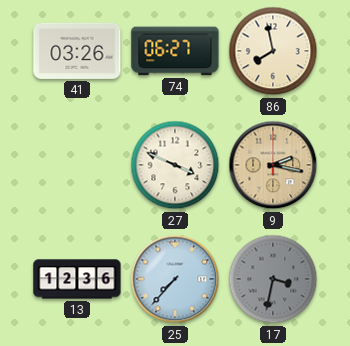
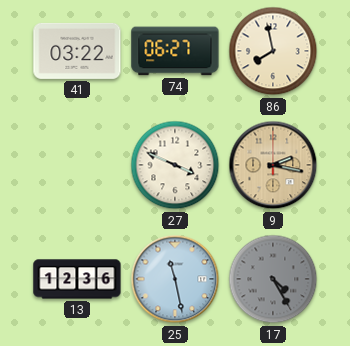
41: 03:26 -> 03:22 (77, 51)
25: 7:37 -> 11:28 (175, 279)
17: 3:32 -> 4:25 (273, 279)
